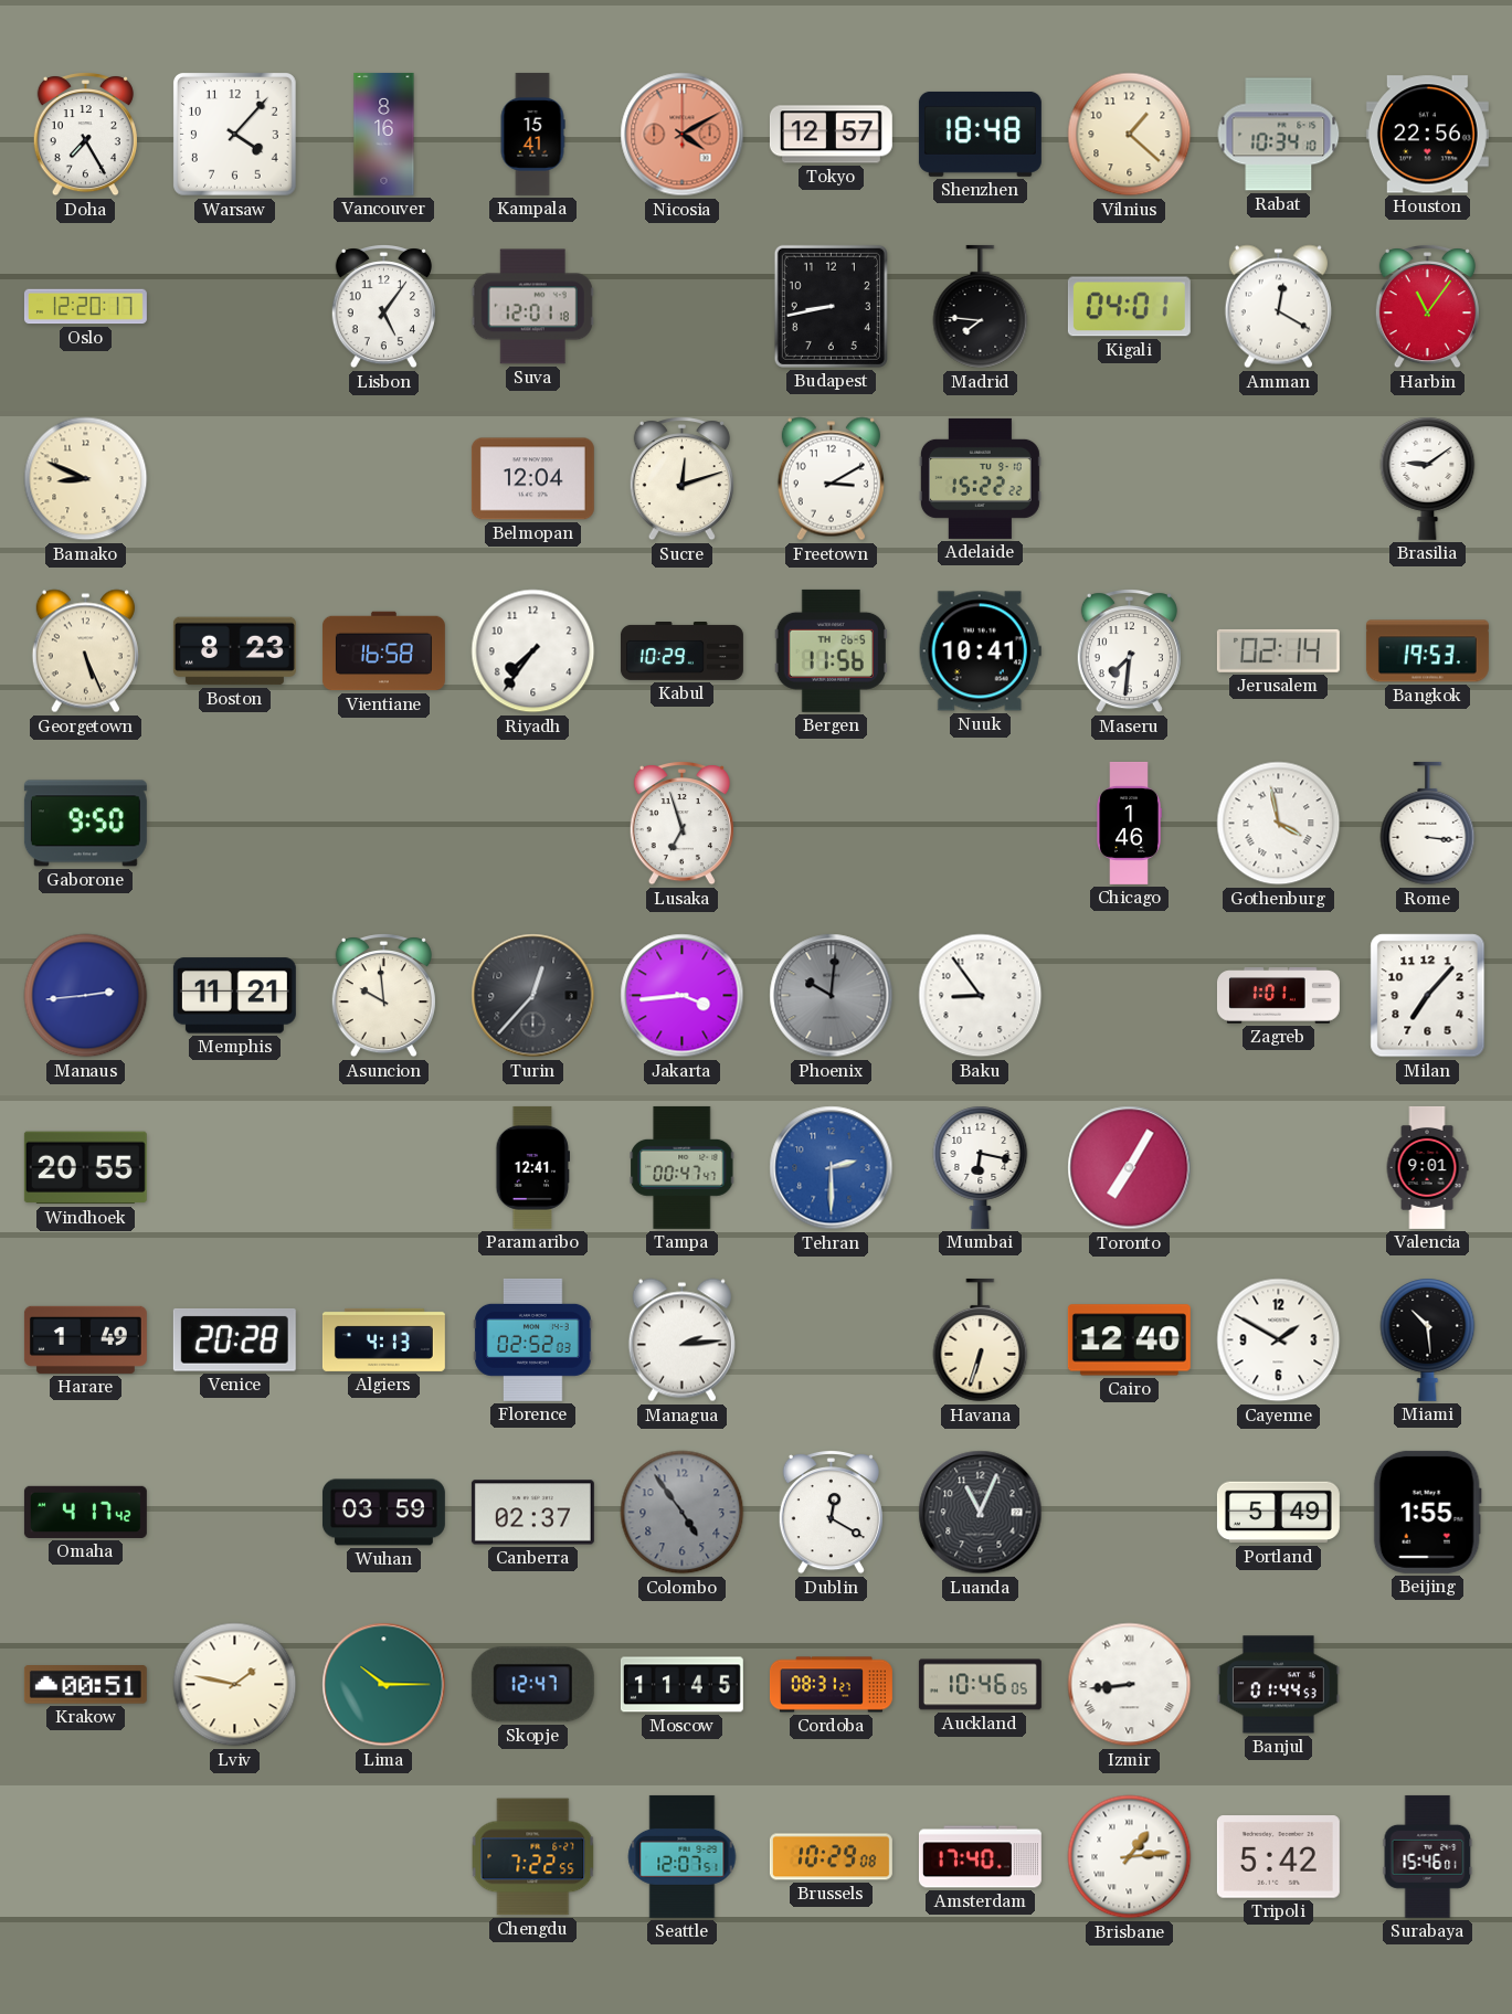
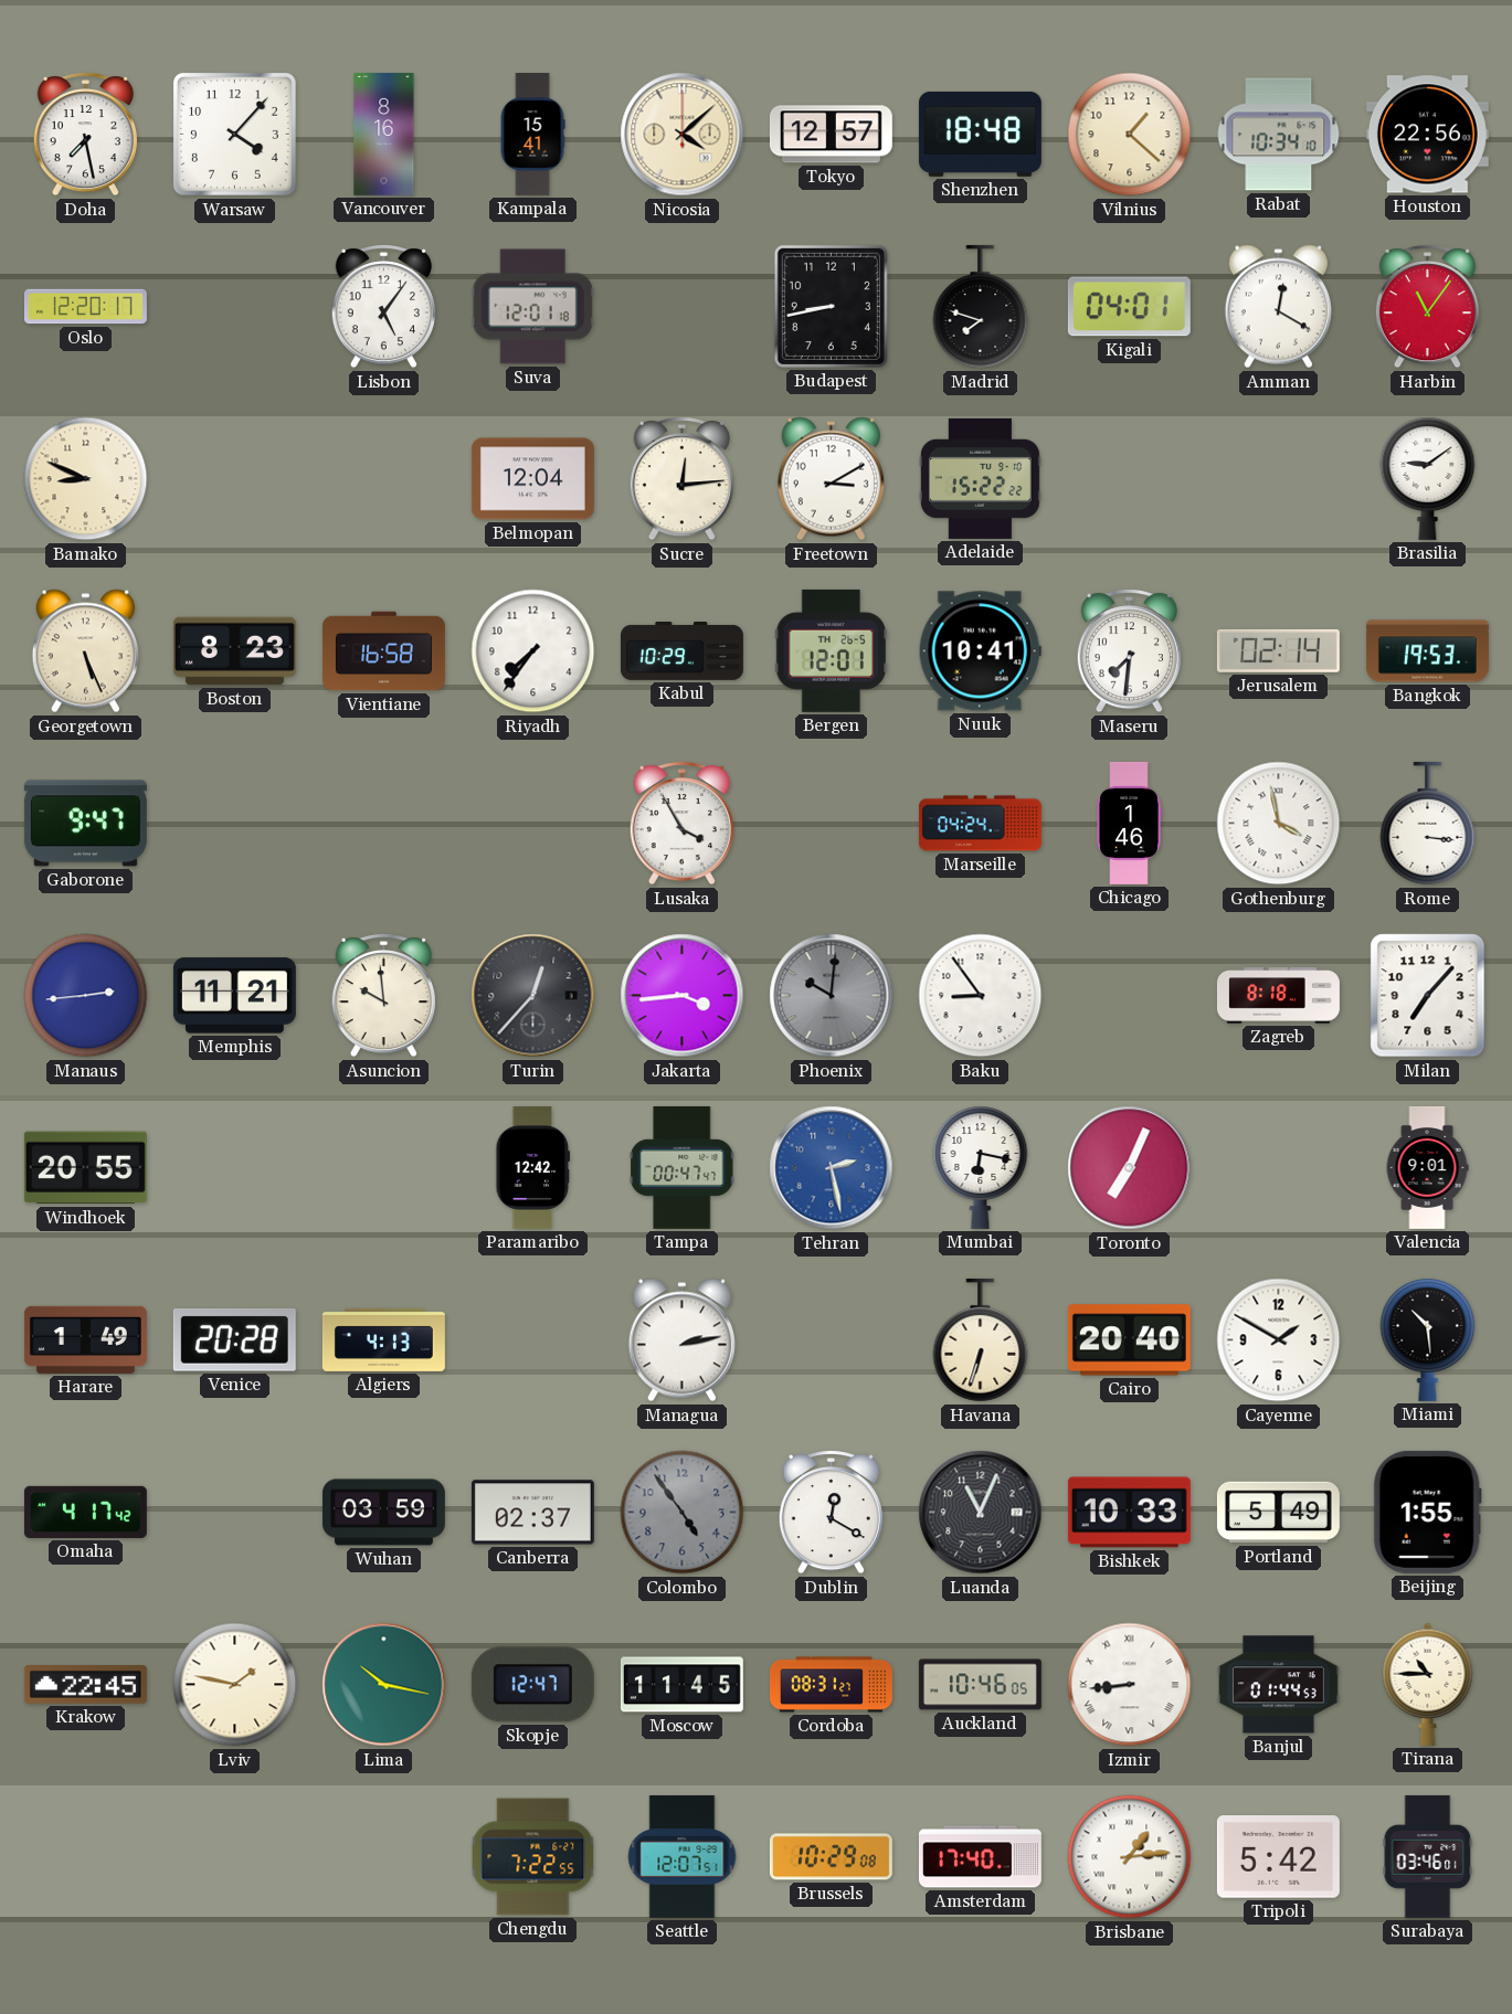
Doha: 7:25 -> 7:28 (85, 135)
Nicosia: 4:10 -> 4:08 (683, 135)
Nicosia dial: salmon -> cream (683, 135)
Madrid: 7:46 -> 7:48 (981, 307)
Sucre: 12:12 -> 12:14 (681, 479)
Bergen: 11:56 -> 12:01 (831, 650)
Gaborone: 9:50 -> 9:47 (85, 824)
Lusaka: 6:57 -> 3:55 (681, 824)
Marseille: none -> 04:24 (980, 824)
Zagreb: 1:01 -> 8:18 (1278, 996)
Paramaribo: 12:41 -> 12:42 (532, 1167)
Tehran: 2:30 -> 2:28 (832, 1168)
Toronto: 7:05 -> 7:04 (1130, 1168)
Florence: 02:52 -> none (533, 1339)
Managua: 2:14 -> 2:13 (681, 1340)
Cairo: 12:40 -> 20:40 (1129, 1340)
Bishkek: none -> 10:33 (1129, 1513)
Krakow: 00:51 -> 22:45 (85, 1685)
Lima: 10:15 -> 10:17 (384, 1685)
Tirana: none -> 10:45 (1428, 1684)
Surabaya: 15:46 -> 03:46 (1428, 1856)
